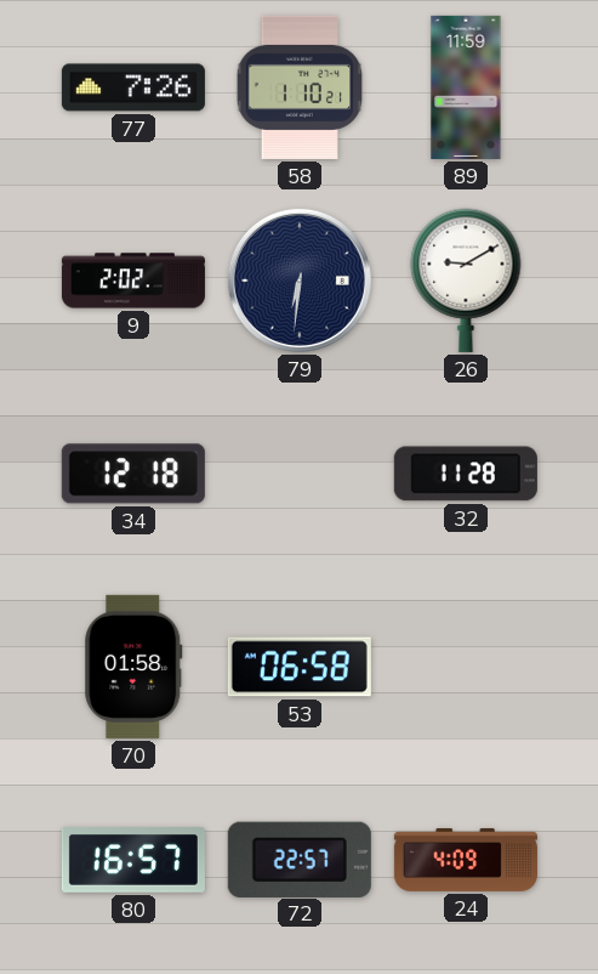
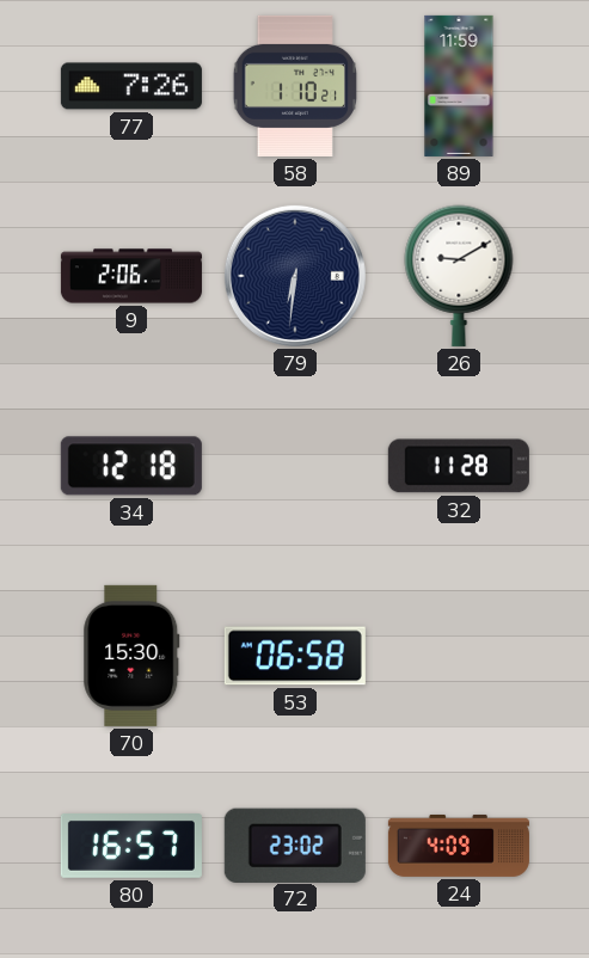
9: 2:02 -> 2:06 (131, 276)
70: 01:58 -> 15:30 (131, 656)
72: 22:57 -> 23:02 (295, 845)
